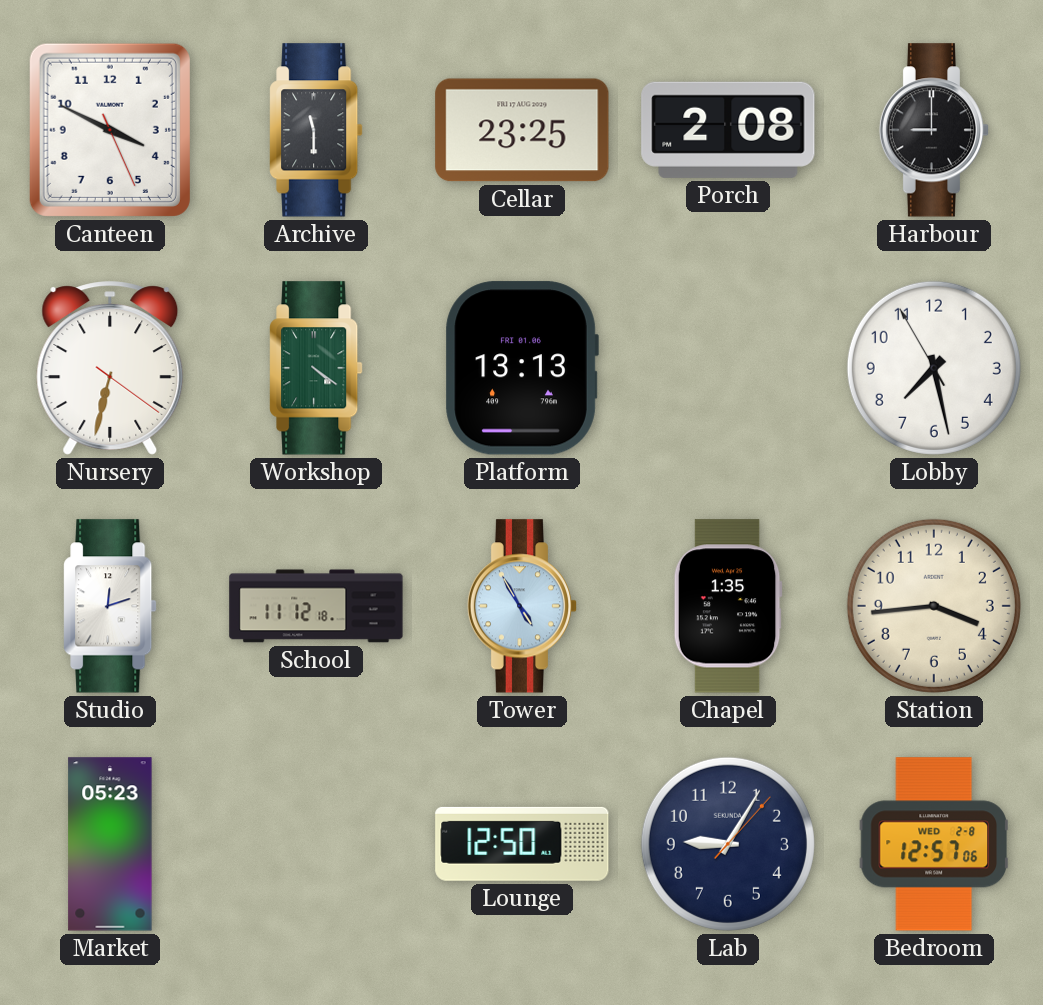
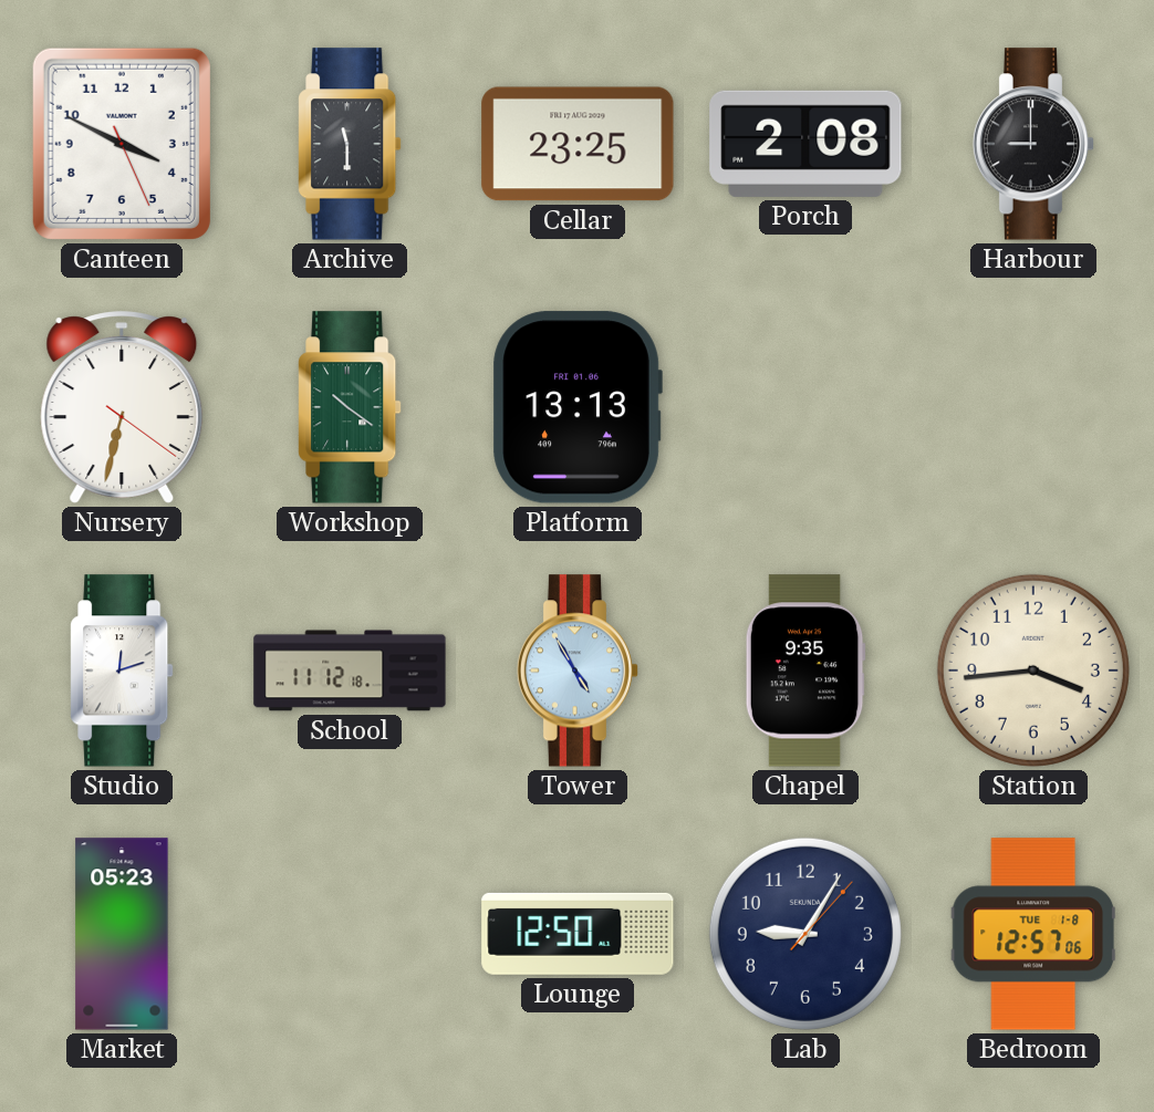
Workshop: 4:21 -> 10:21 (350, 407)
Lobby: 7:27 -> none (934, 368)
Chapel: 1:35 -> 9:35 (805, 671)
Bedroom date: WED 2-8 -> TUE 1-8 (1032, 934)
